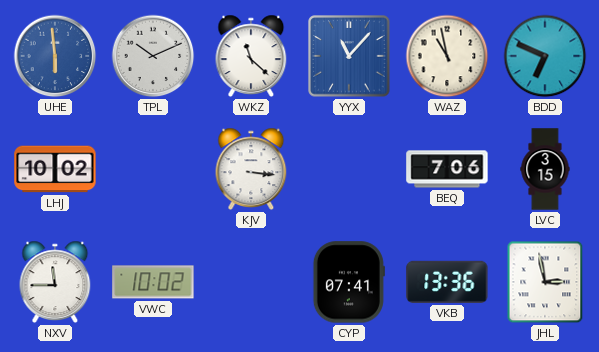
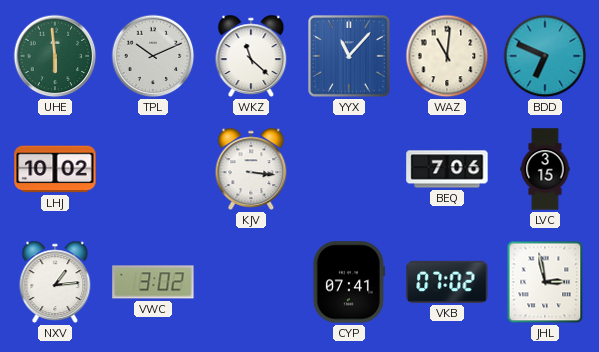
UHE dial: blue -> green (55, 56)
WAZ: 10:58 -> 11:01 (447, 56)
NXV: 11:45 -> 1:14 (55, 282)
VWC: 10:02 -> 3:02 (153, 282)
VKB: 13:36 -> 07:02 (447, 282)
